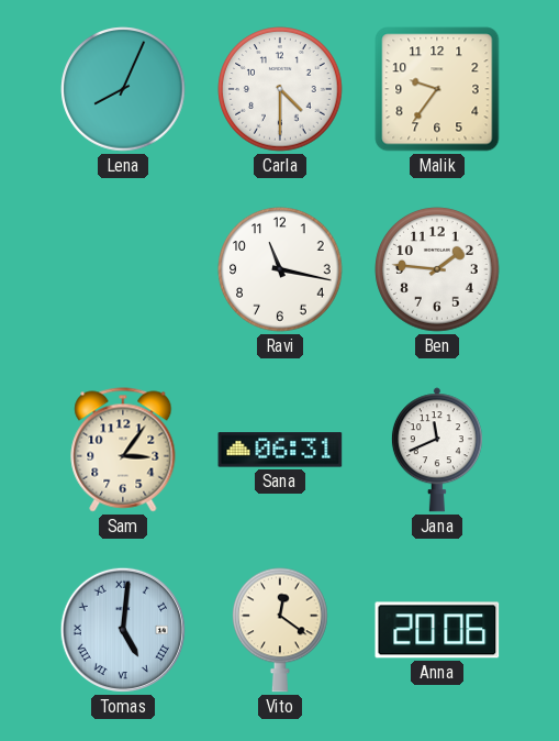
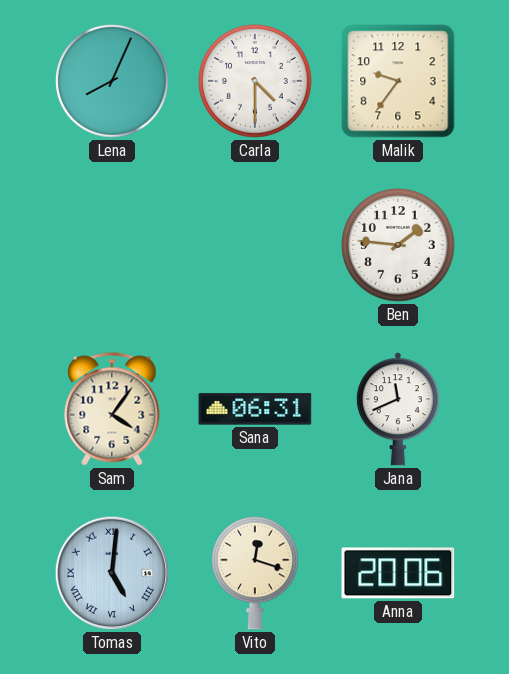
Ravi: 11:17 -> none (280, 269)
Sam: 3:06 -> 4:06 (112, 409)
Vito: 12:21 -> 12:18 (256, 573)
